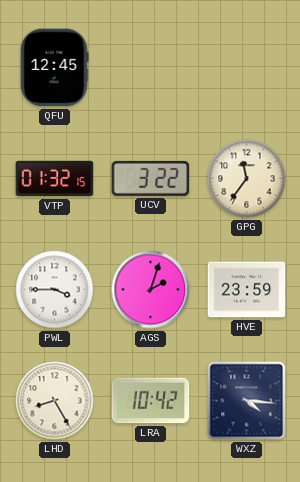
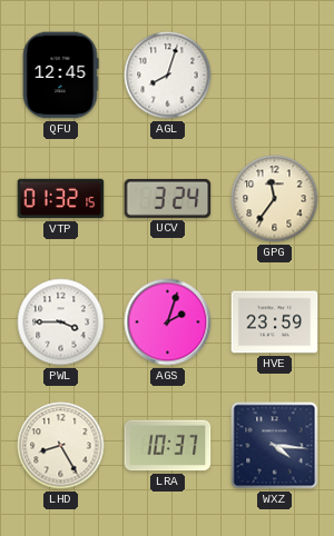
AGL: none -> 8:03 (168, 76)
UCV: 3:22 -> 3:24 (168, 198)
LRA: 10:42 -> 10:37 (168, 446)
